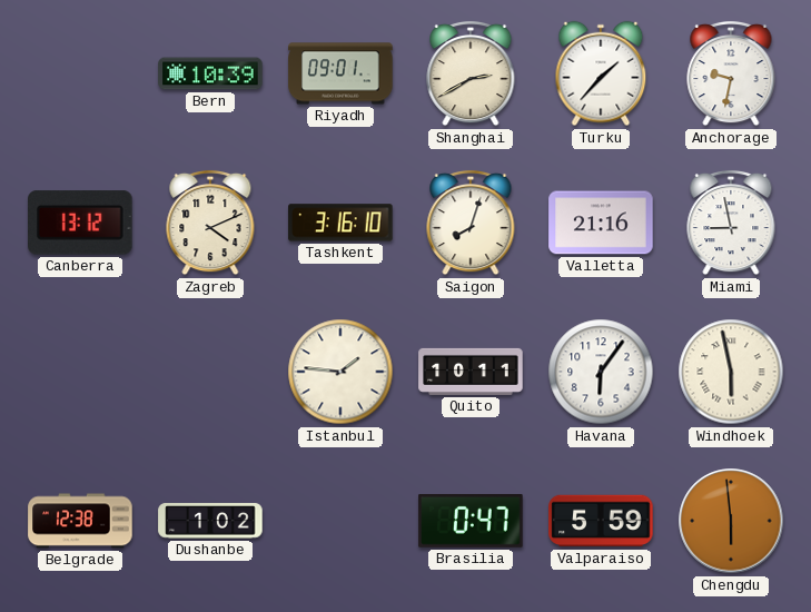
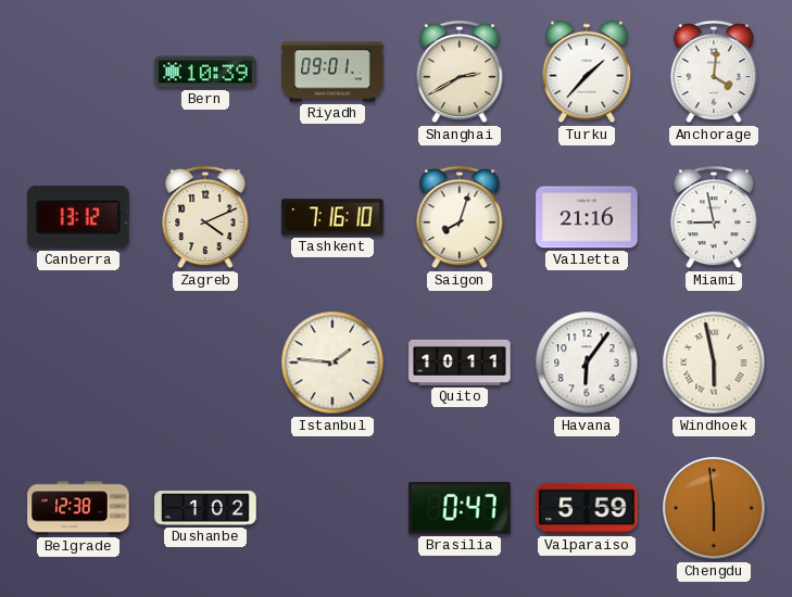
Anchorage: 9:32 -> 4:01 (714, 72)
Tashkent: 3:16 -> 7:16 (332, 217)
